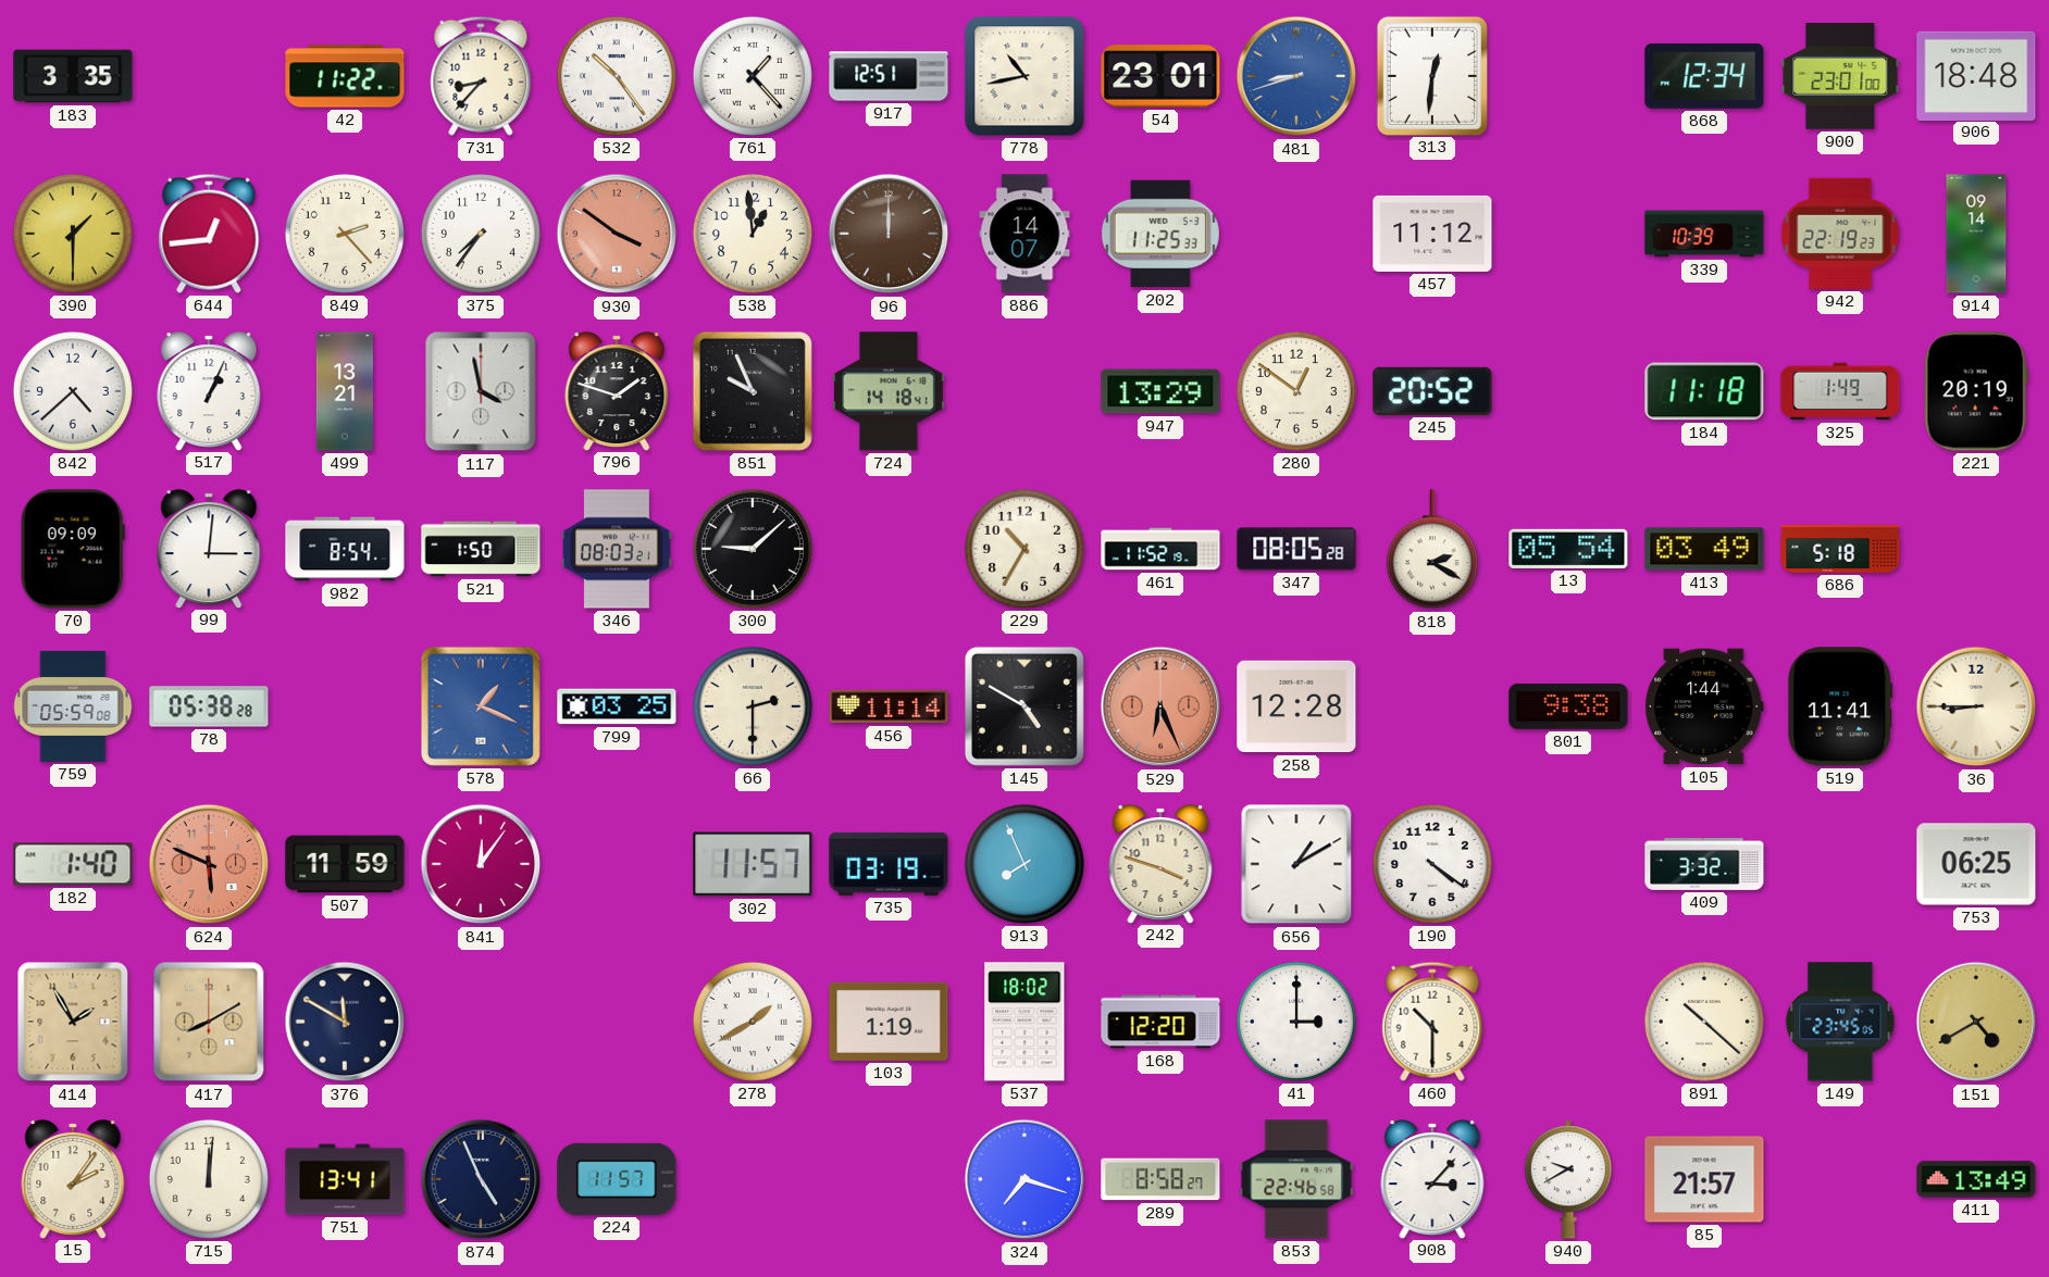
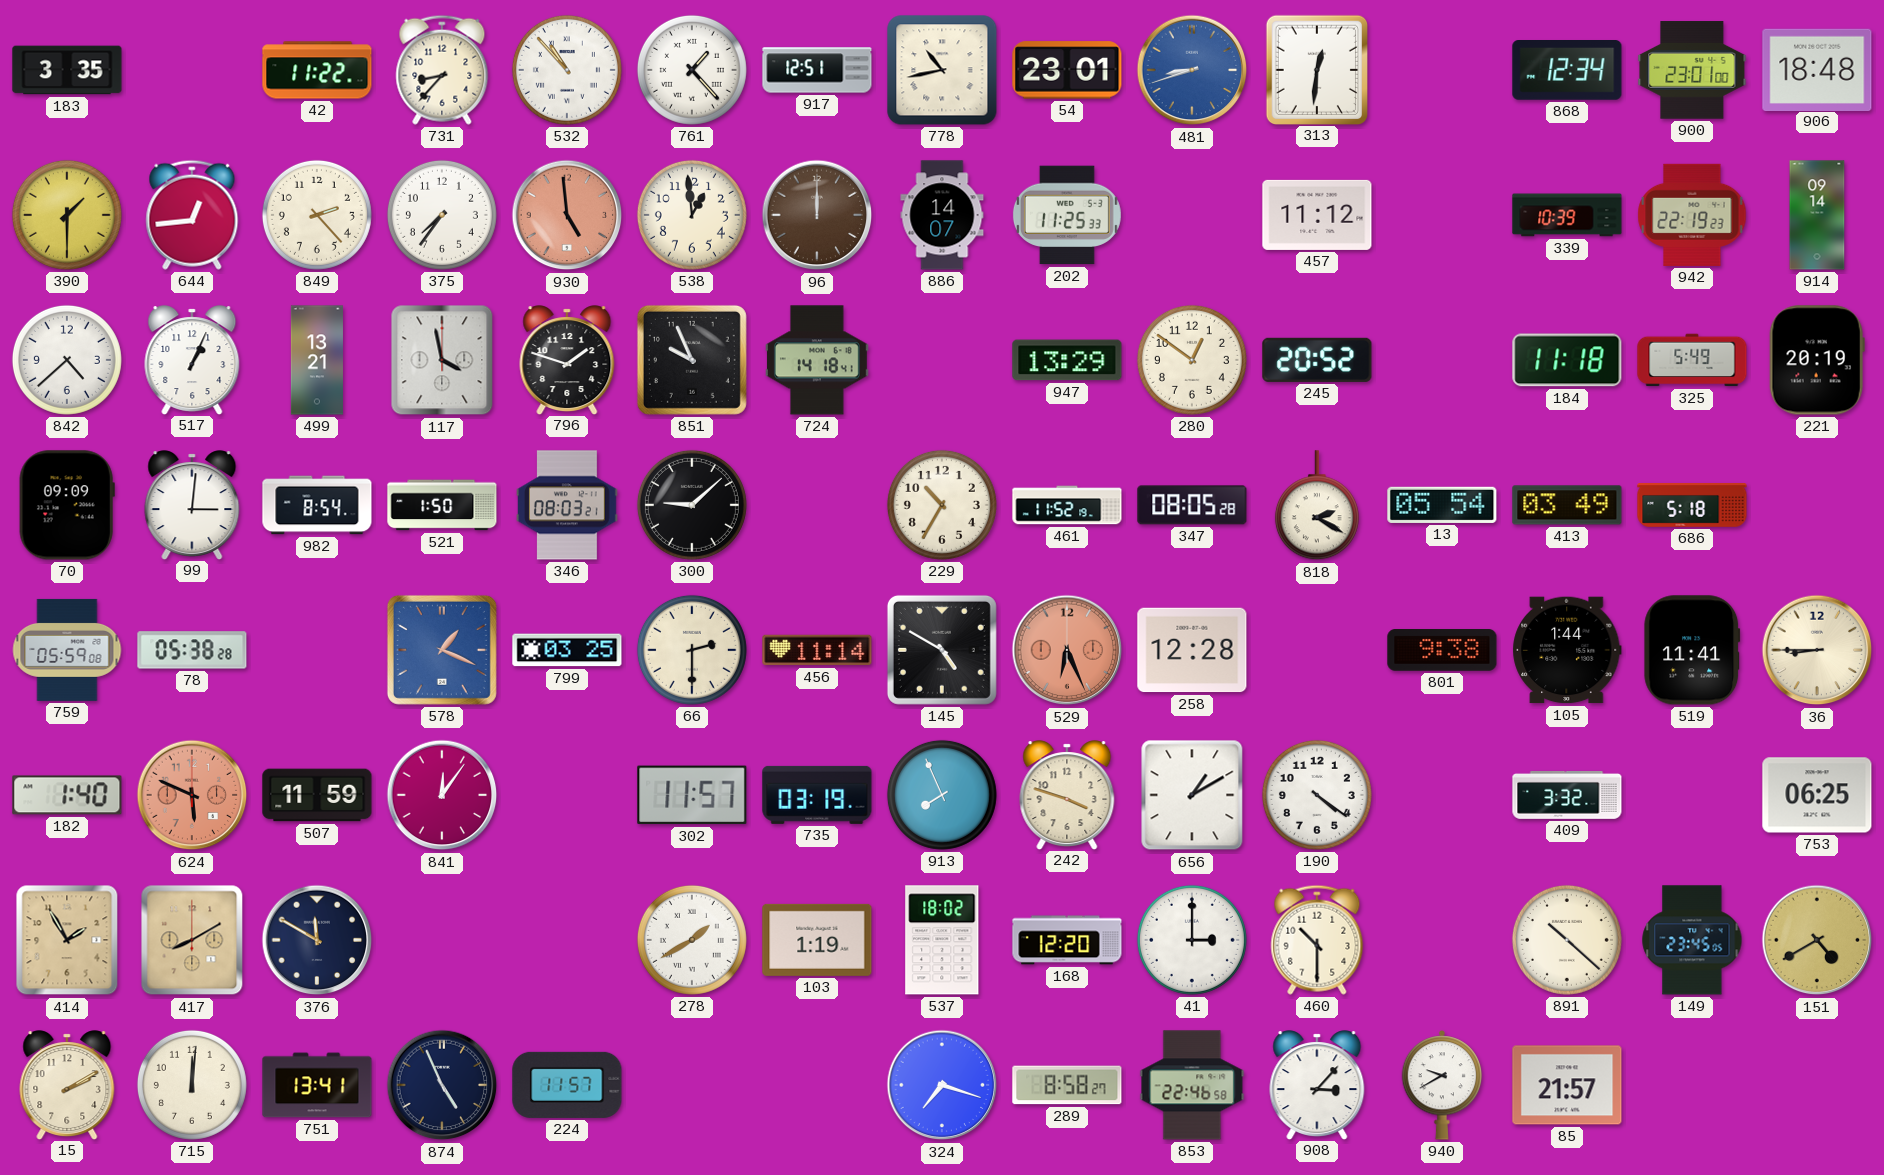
532: 10:24 -> 10:53 (567, 70)
930: 3:51 -> 4:59 (567, 215)
325: 1:49 -> 5:49 (1692, 360)
15: 2:06 -> 2:10 (67, 1085)
411: 13:49 -> none (1976, 1179)
